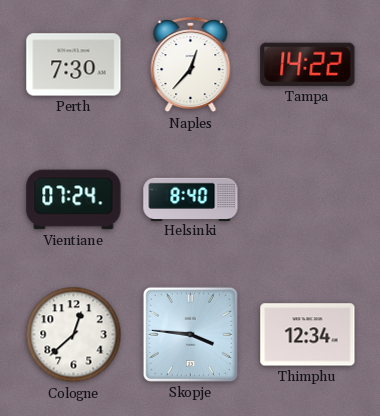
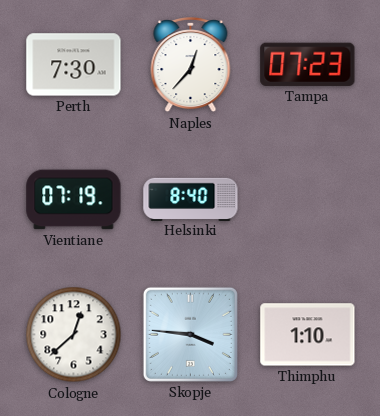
Tampa: 14:22 -> 07:23 (308, 64)
Vientiane: 07:24 -> 07:19 (74, 200)
Thimphu: 12:34 -> 1:10 (308, 335)
